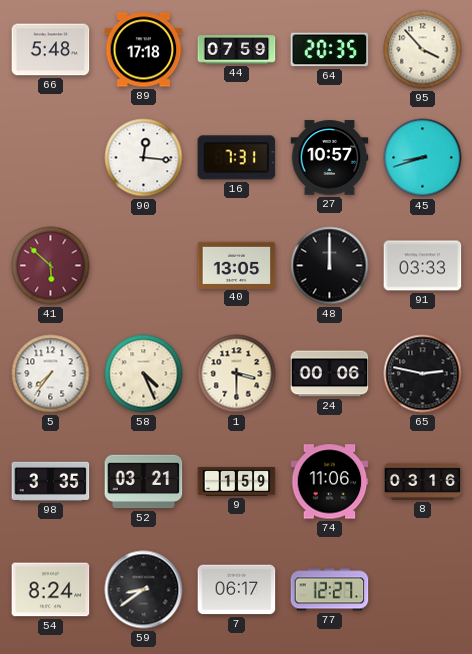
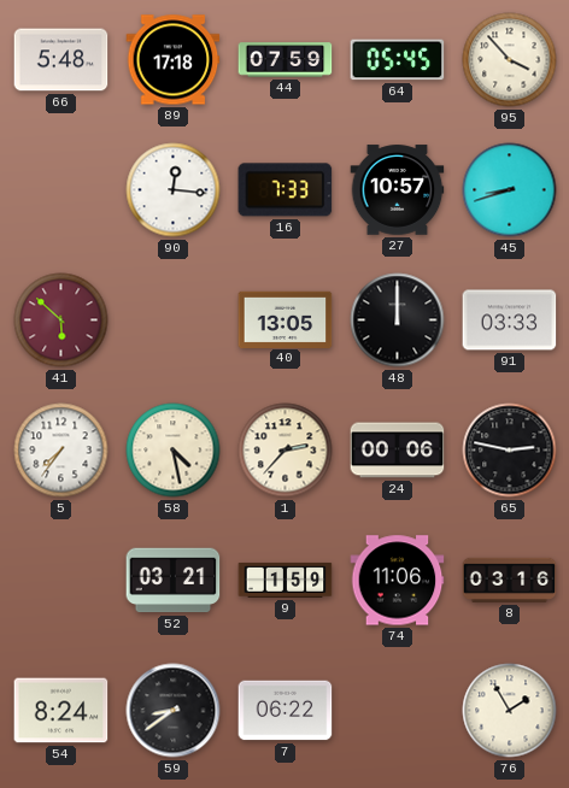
64: 20:35 -> 05:45 (398, 60)
16: 7:31 -> 7:33 (286, 190)
58: 4:26 -> 4:28 (174, 451)
1: 3:30 -> 2:37 (286, 451)
98: 3:35 -> none (51, 481)
7: 06:17 -> 06:22 (286, 711)
77: 12:27 -> none (330, 590)
76: none -> 1:55 (510, 711)
